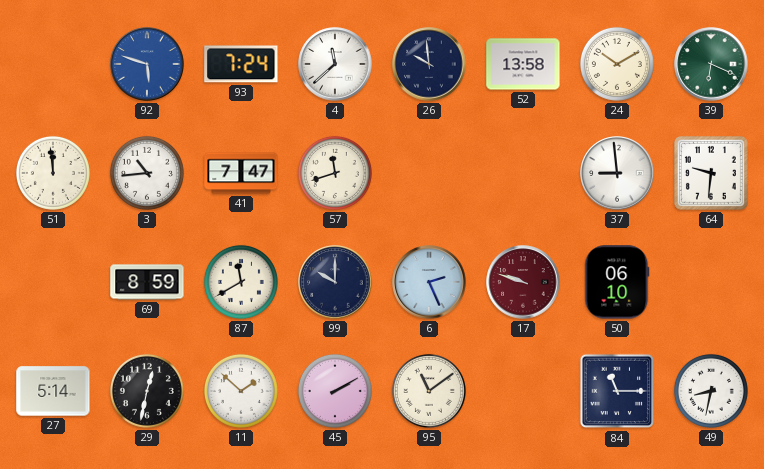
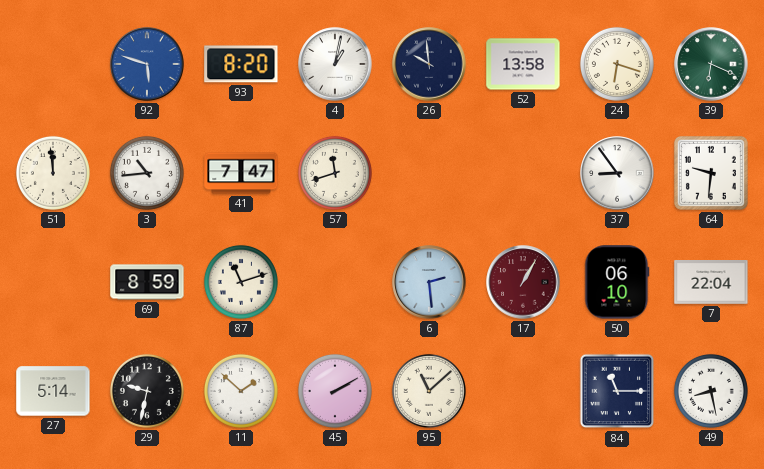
93: 7:24 -> 8:20 (241, 64)
4: 11:38 -> 1:02 (335, 64)
24: 10:10 -> 6:18 (617, 64)
37: 8:59 -> 8:54 (617, 173)
87: 11:40 -> 11:12 (241, 282)
99: 10:00 -> none (335, 282)
6: 2:26 -> 2:29 (429, 282)
17: 9:48 -> 1:05 (523, 282)
7: none -> 22:04 (711, 283)
29: 12:32 -> 9:32 (147, 391)
95: 11:09 -> 11:08 (429, 391)
49: 8:32 -> 8:28 (711, 391)
